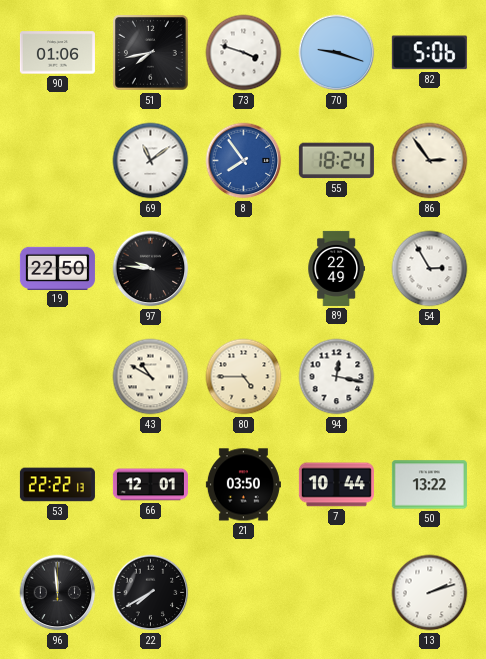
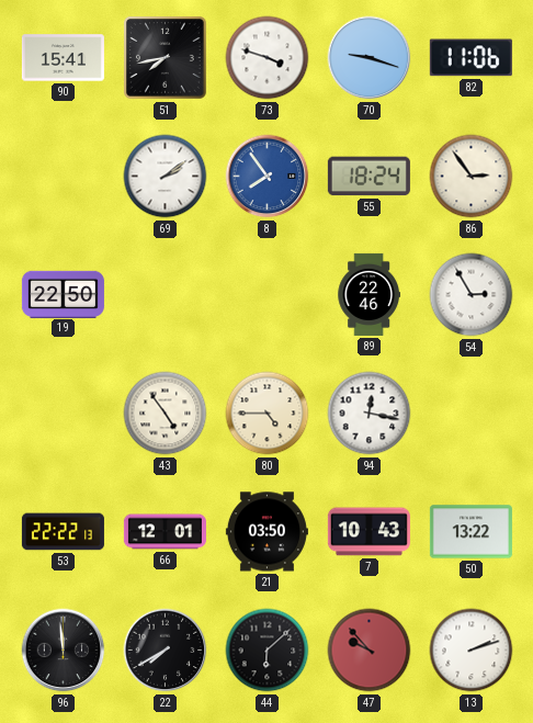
90: 01:06 -> 15:41 (63, 58)
82: 5:06 -> 11:06 (470, 58)
69: 11:09 -> 2:09 (166, 177)
97: 9:46 -> none (151, 269)
89: 22:49 -> 22:46 (368, 294)
43: 10:50 -> 4:54 (166, 414)
7: 10:44 -> 10:43 (368, 532)
44: none -> 6:08 (268, 651)
47: none -> 9:53 (370, 651)
